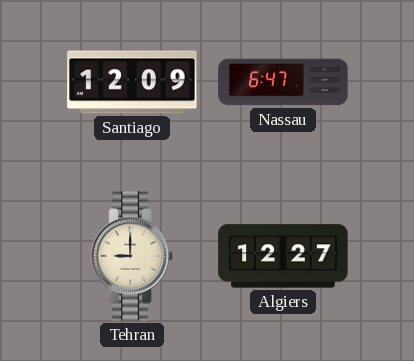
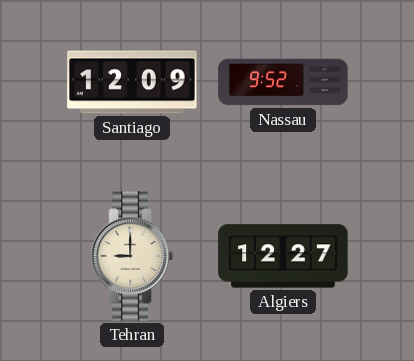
Nassau: 6:47 -> 9:52 (283, 82)
